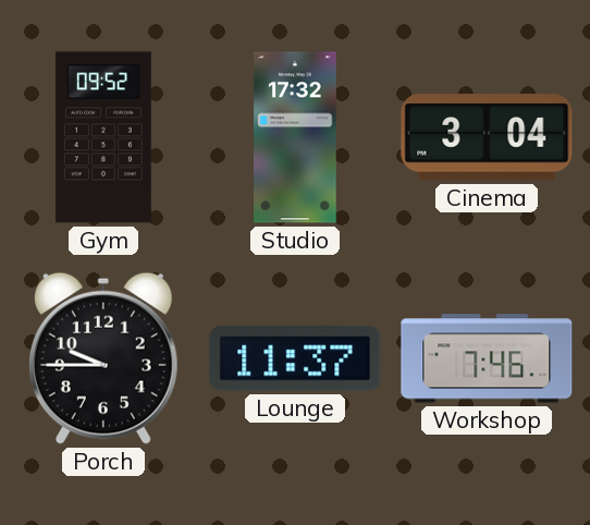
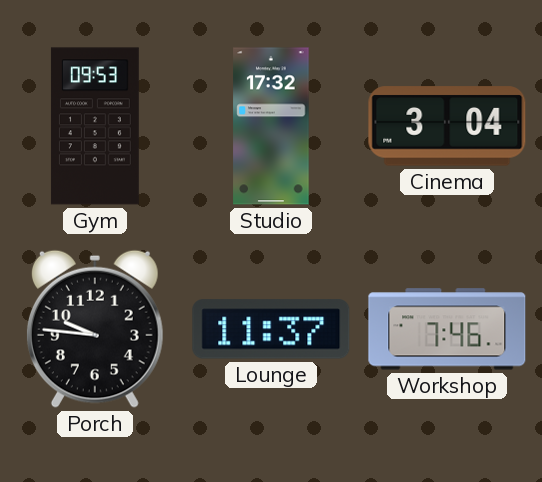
Gym: 09:52 -> 09:53 (95, 126)
Porch: 9:45 -> 9:46 (95, 329)
